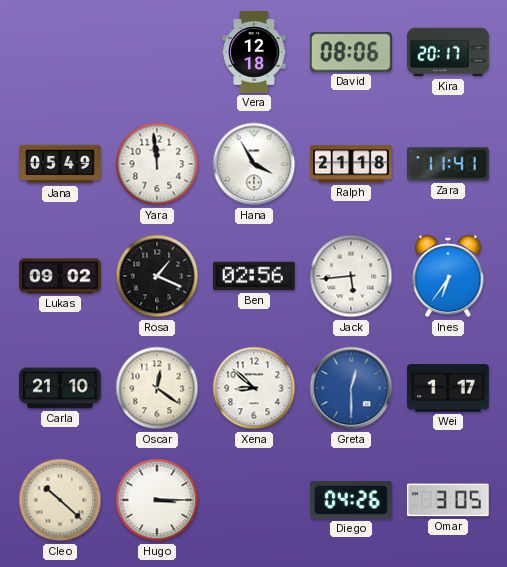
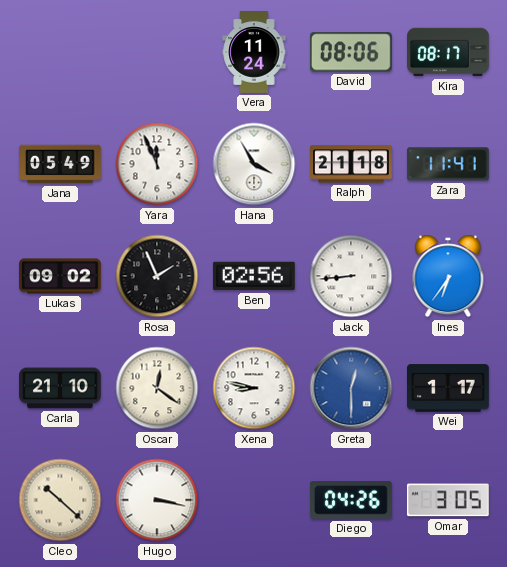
Vera: 12:18 -> 11:24 (254, 52)
Kira: 20:17 -> 08:17 (449, 52)
Yara: 11:59 -> 11:56 (157, 164)
Rosa: 1:19 -> 1:56 (157, 276)
Jack: 5:44 -> 8:44 (351, 276)
Xena: 8:52 -> 8:47 (254, 388)
Hugo: 3:15 -> 3:17 (157, 500)
